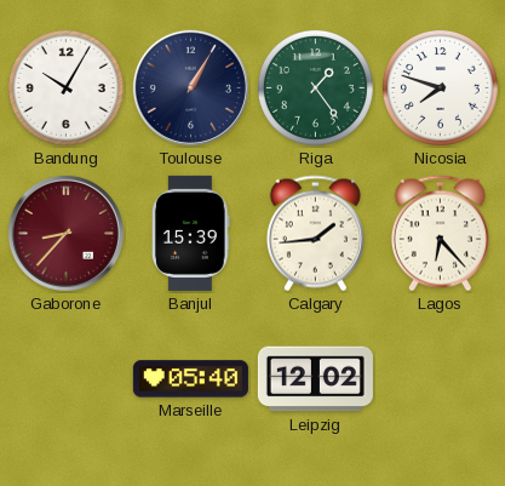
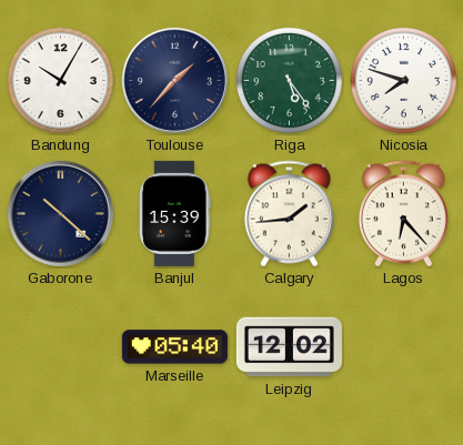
Toulouse: 1:05 -> 1:37 (174, 80)
Riga: 1:24 -> 5:24 (289, 80)
Gaborone: 8:37 -> 10:22 (60, 213)
Gaborone dial: burgundy -> navy (60, 213)
